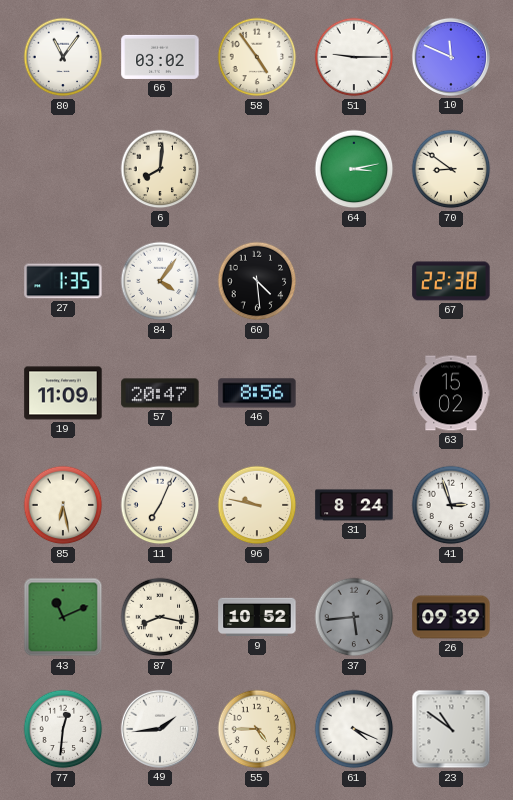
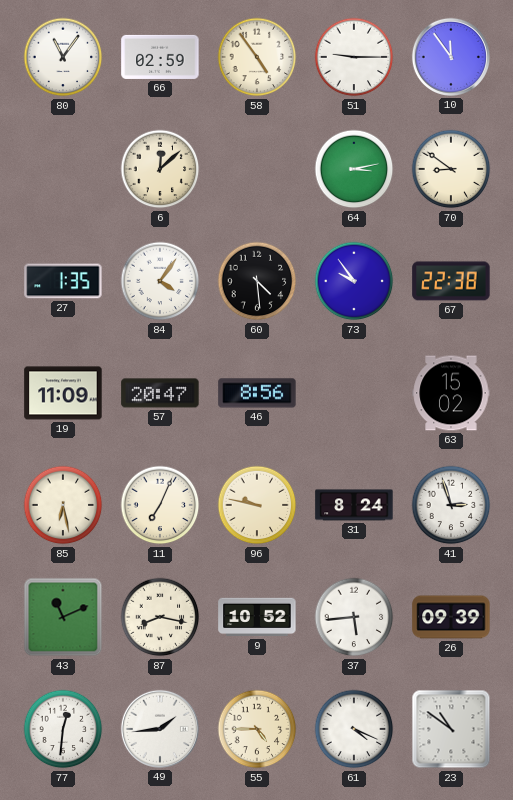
66: 03:02 -> 02:59 (160, 57)
10: 11:49 -> 11:54 (451, 57)
6: 8:01 -> 12:08 (160, 169)
73: none -> 9:54 (354, 281)
37 dial: grey -> white (354, 617)
